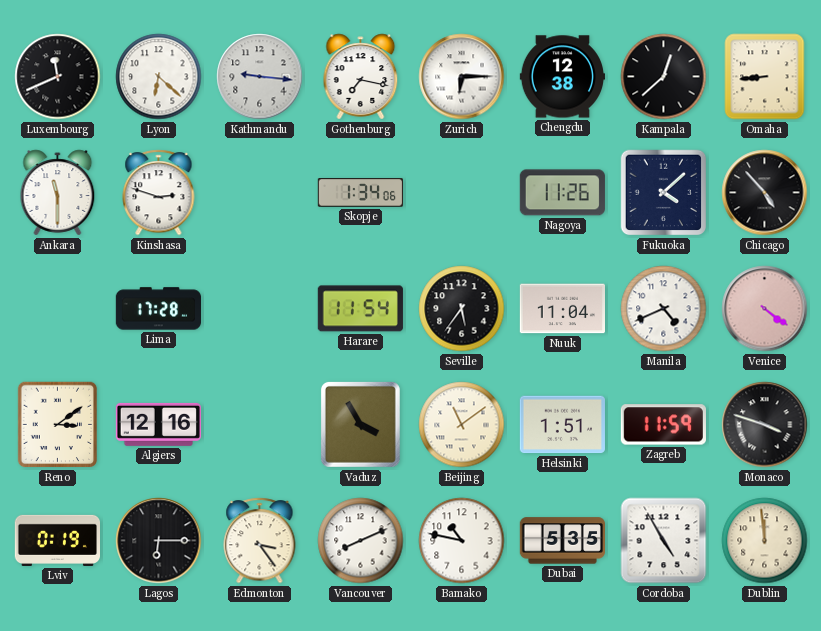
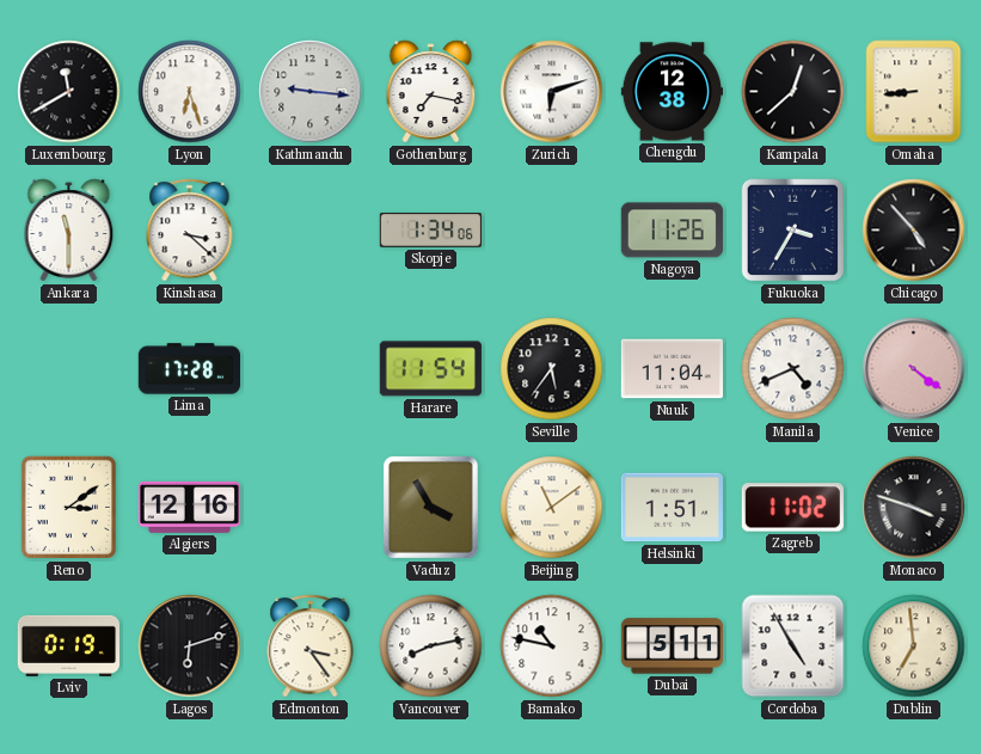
Luxembourg: 11:41 -> 11:40 (69, 92)
Lyon: 6:22 -> 6:27 (190, 92)
Zurich: 6:15 -> 6:12 (552, 92)
Kinshasa: 2:48 -> 3:22 (190, 231)
Fukuoka: 4:08 -> 3:35 (793, 231)
Zagreb: 11:59 -> 11:02 (792, 508)
Lagos: 6:15 -> 6:12 (190, 646)
Vancouver: 8:11 -> 8:13 (431, 646)
Dubai: 5:35 -> 5:11 (672, 646)
Dublin: 11:59 -> 6:59 (914, 646)
